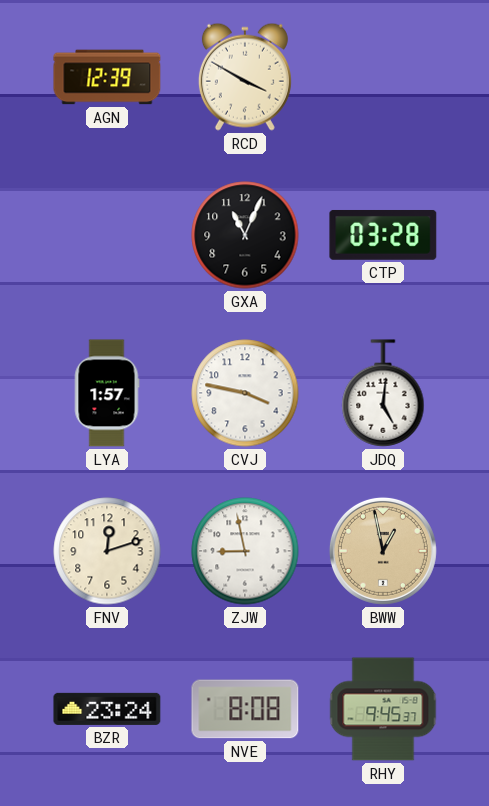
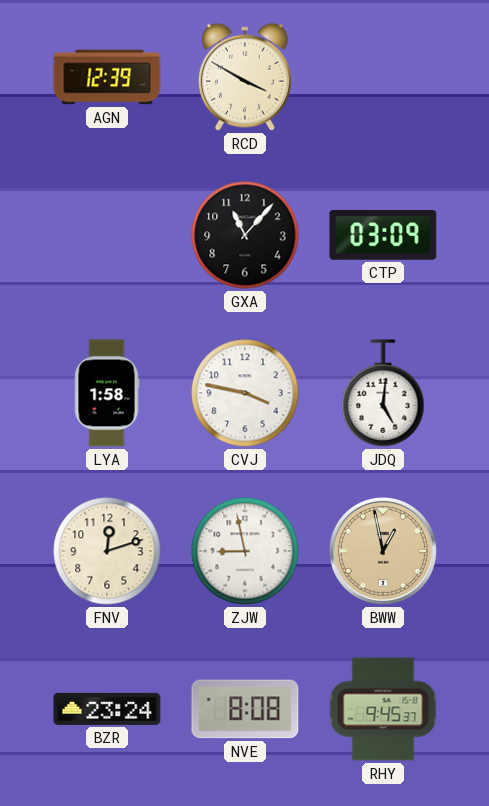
GXA: 11:04 -> 11:07 (245, 235)
CTP: 03:28 -> 03:09 (383, 235)
LYA: 1:57 -> 1:58 (107, 393)
